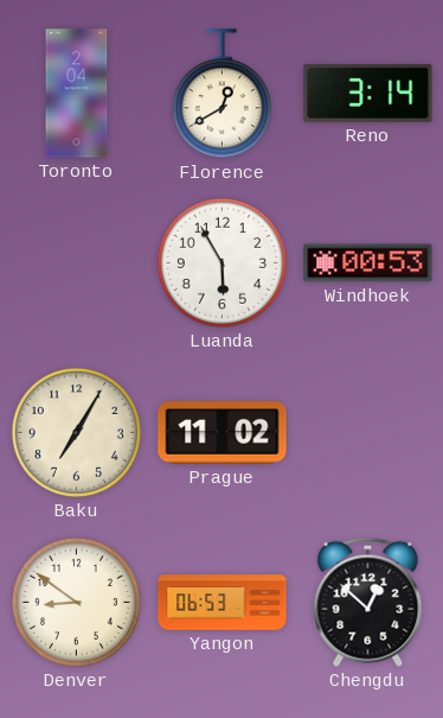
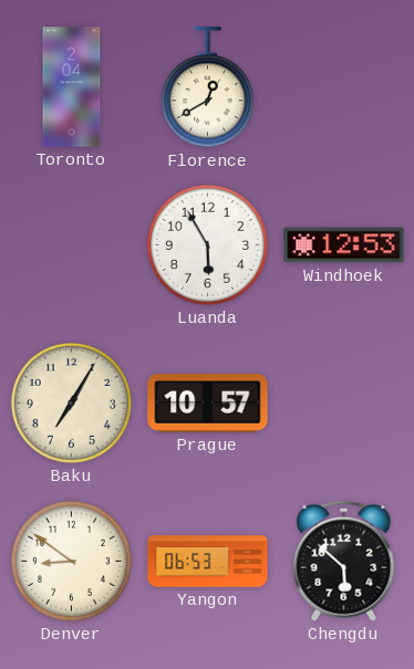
Reno: 3:14 -> none (368, 93)
Windhoek: 00:53 -> 12:53 (344, 245)
Prague: 11:02 -> 10:57 (208, 404)
Chengdu: 12:52 -> 5:52 (344, 561)
